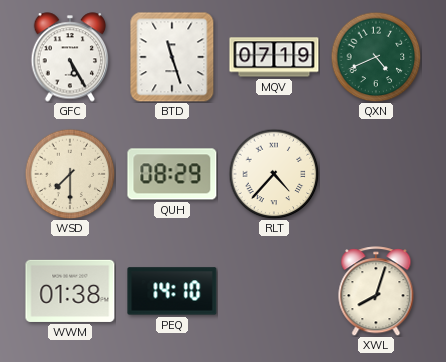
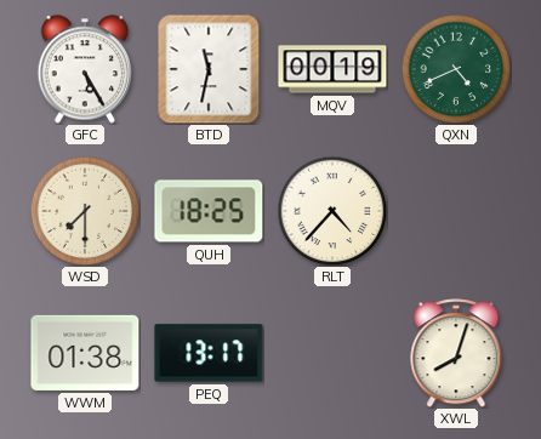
BTD: 11:27 -> 11:32 (209, 69)
MQV: 07:19 -> 00:19 (332, 69)
QUH: 08:29 -> 18:25 (209, 211)
PEQ: 14:10 -> 13:17 (209, 353)
